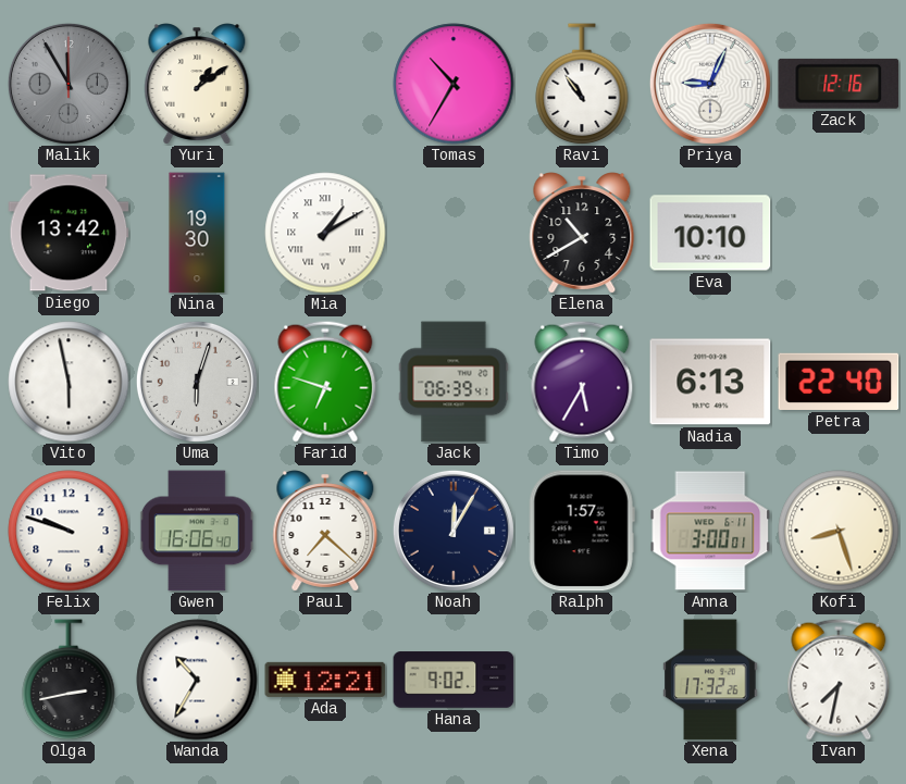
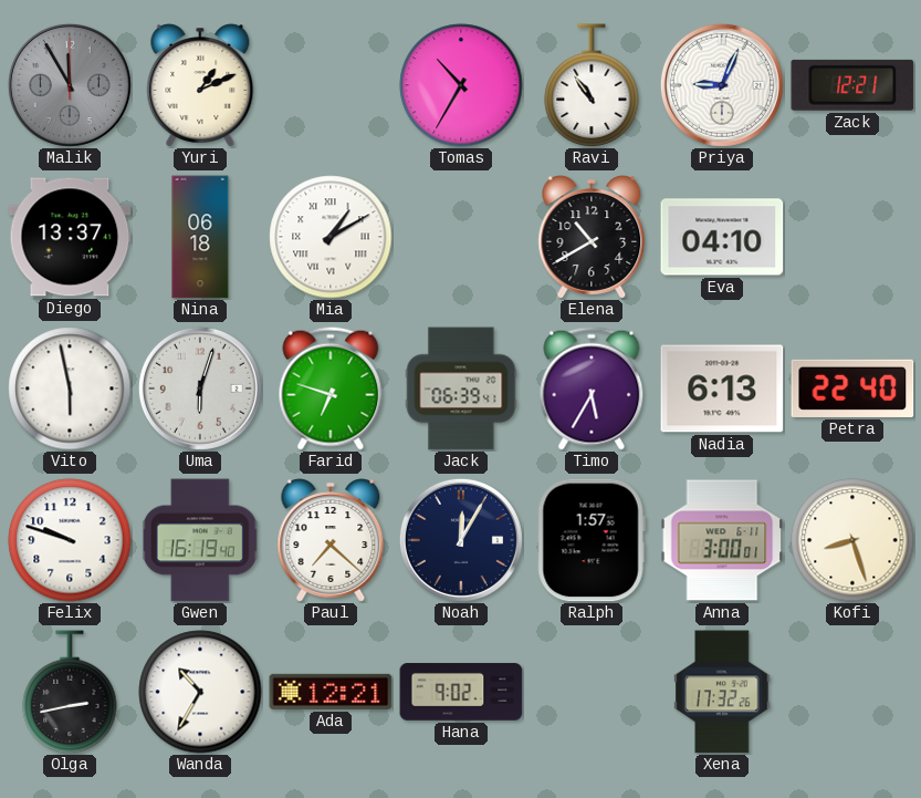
Yuri: 1:09 -> 1:11 (200, 85)
Zack: 12:16 -> 12:21 (852, 85)
Diego: 13:42 -> 13:37 (70, 237)
Nina: 19:30 -> 06:18 (200, 237)
Eva: 10:10 -> 04:10 (722, 237)
Gwen: 16:06 -> 16:19 (200, 540)
Ivan: 7:32 -> none (839, 680)
